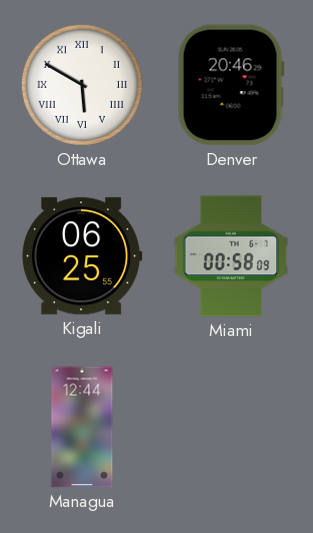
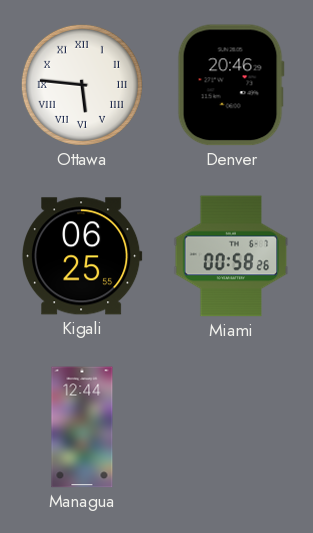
Ottawa: 5:50 -> 5:46 (82, 85)
Miami: 00:58:09 -> 00:58:26 (231, 256)
